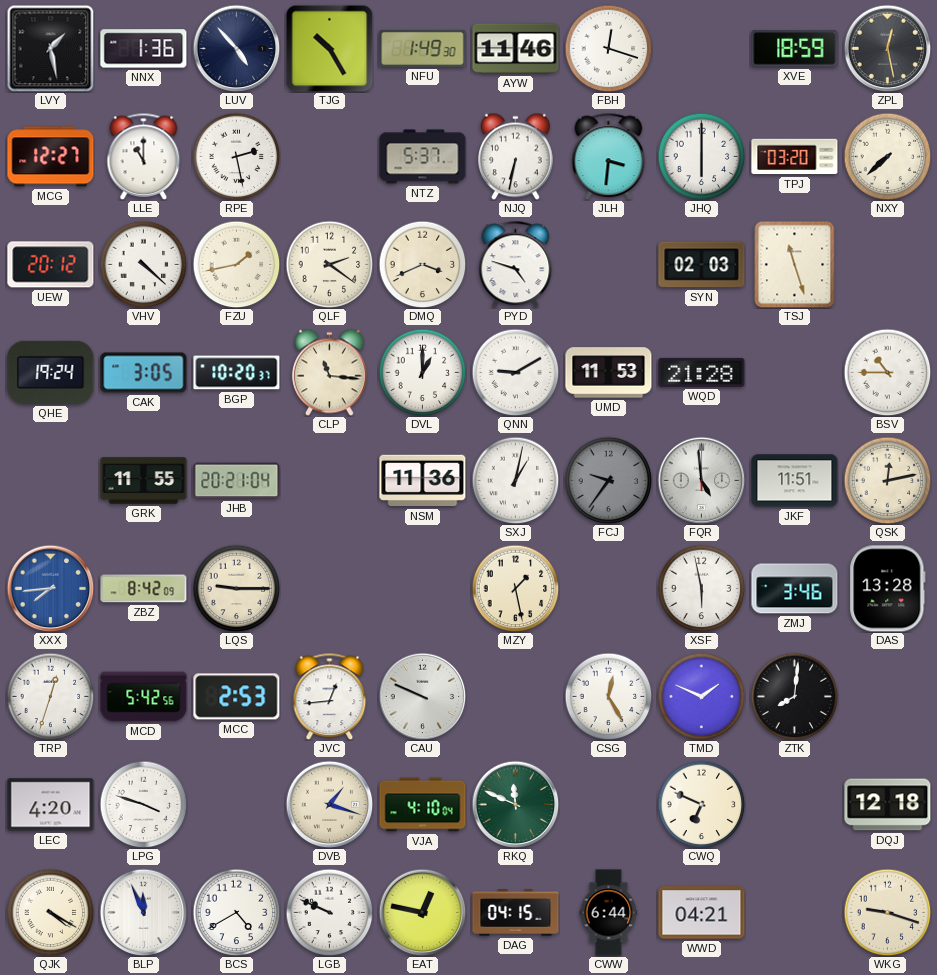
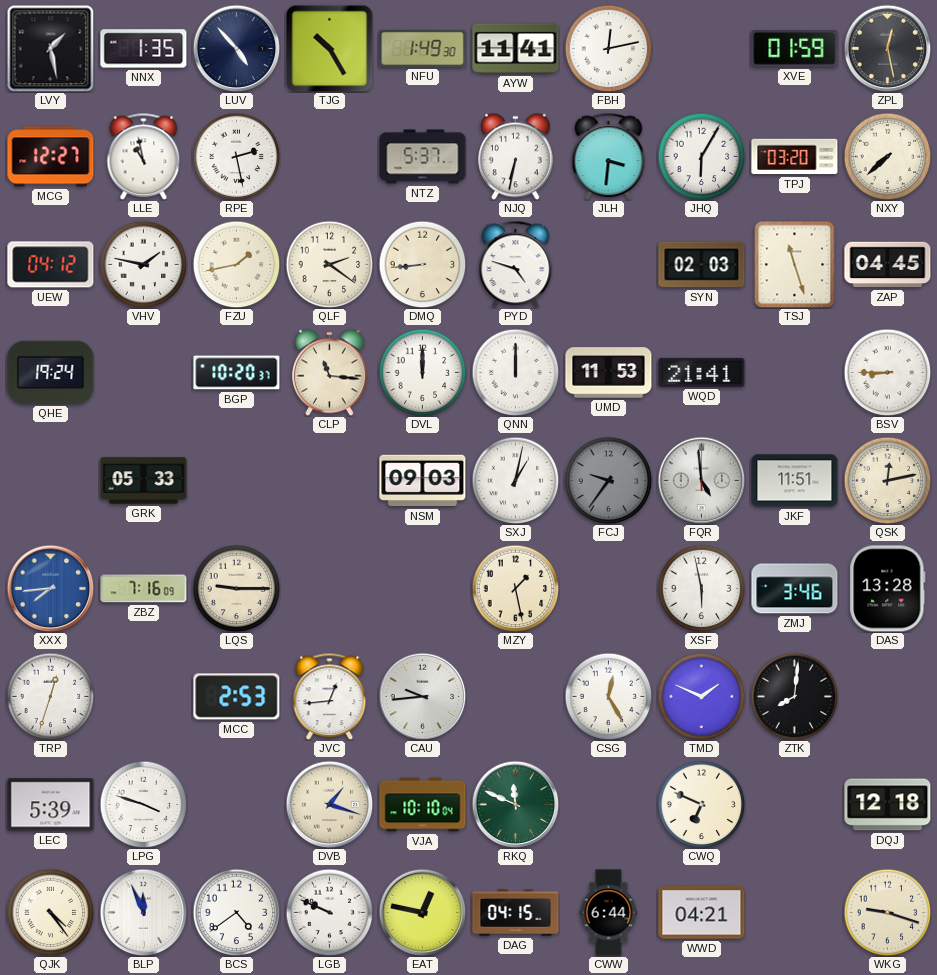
NNX: 1:36 -> 1:35 (144, 49)
AYW: 11:46 -> 11:41 (516, 49)
FBH: 12:18 -> 12:13 (608, 48)
XVE: 18:59 -> 01:59 (795, 49)
LLE: 11:00 -> 10:58 (144, 156)
JHQ: 6:00 -> 6:05 (701, 156)
UEW: 20:12 -> 04:12 (51, 265)
VHV: 4:22 -> 1:47 (143, 264)
DMQ: 3:41 -> 8:44 (422, 264)
ZAP: none -> 04:45 (888, 265)
CAK: 3:05 -> none (144, 373)
DVL: 1:00 -> 12:00 (422, 372)
QNN: 9:10 -> 12:00 (515, 372)
WQD: 21:28 -> 21:41 (702, 372)
BSV: 10:45 -> 8:45 (887, 372)
GRK: 11:55 -> 05:33 (144, 481)
JHB: 20:21 -> none (237, 481)
NSM: 11:36 -> 09:03 (423, 481)
ZBZ: 8:42 -> 7:16 (144, 589)
MCD: 5:42 -> none (144, 697)
CAU: 9:49 -> 9:44 (422, 696)
LEC: 4:20 -> 5:39 (51, 805)
VJA: 4:10 -> 10:10 (423, 805)
QJK: 4:20 -> 4:24 (50, 912)
BCS: 4:40 -> 4:39 (236, 912)
